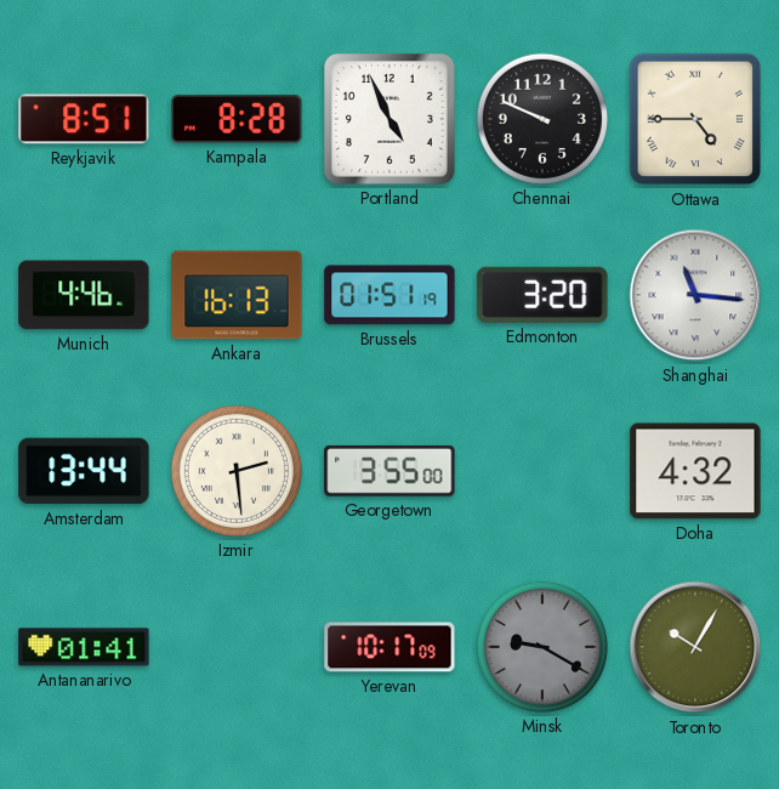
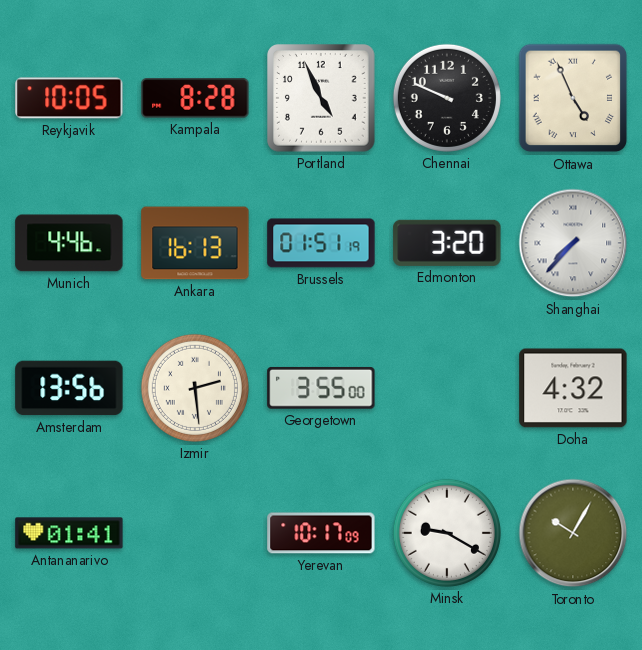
Reykjavik: 8:51 -> 10:05 (69, 98)
Ottawa: 4:45 -> 4:56 (573, 98)
Shanghai: 11:16 -> 7:37 (573, 243)
Amsterdam: 13:44 -> 13:56 (69, 388)
Minsk dial: grey -> white (447, 533)
